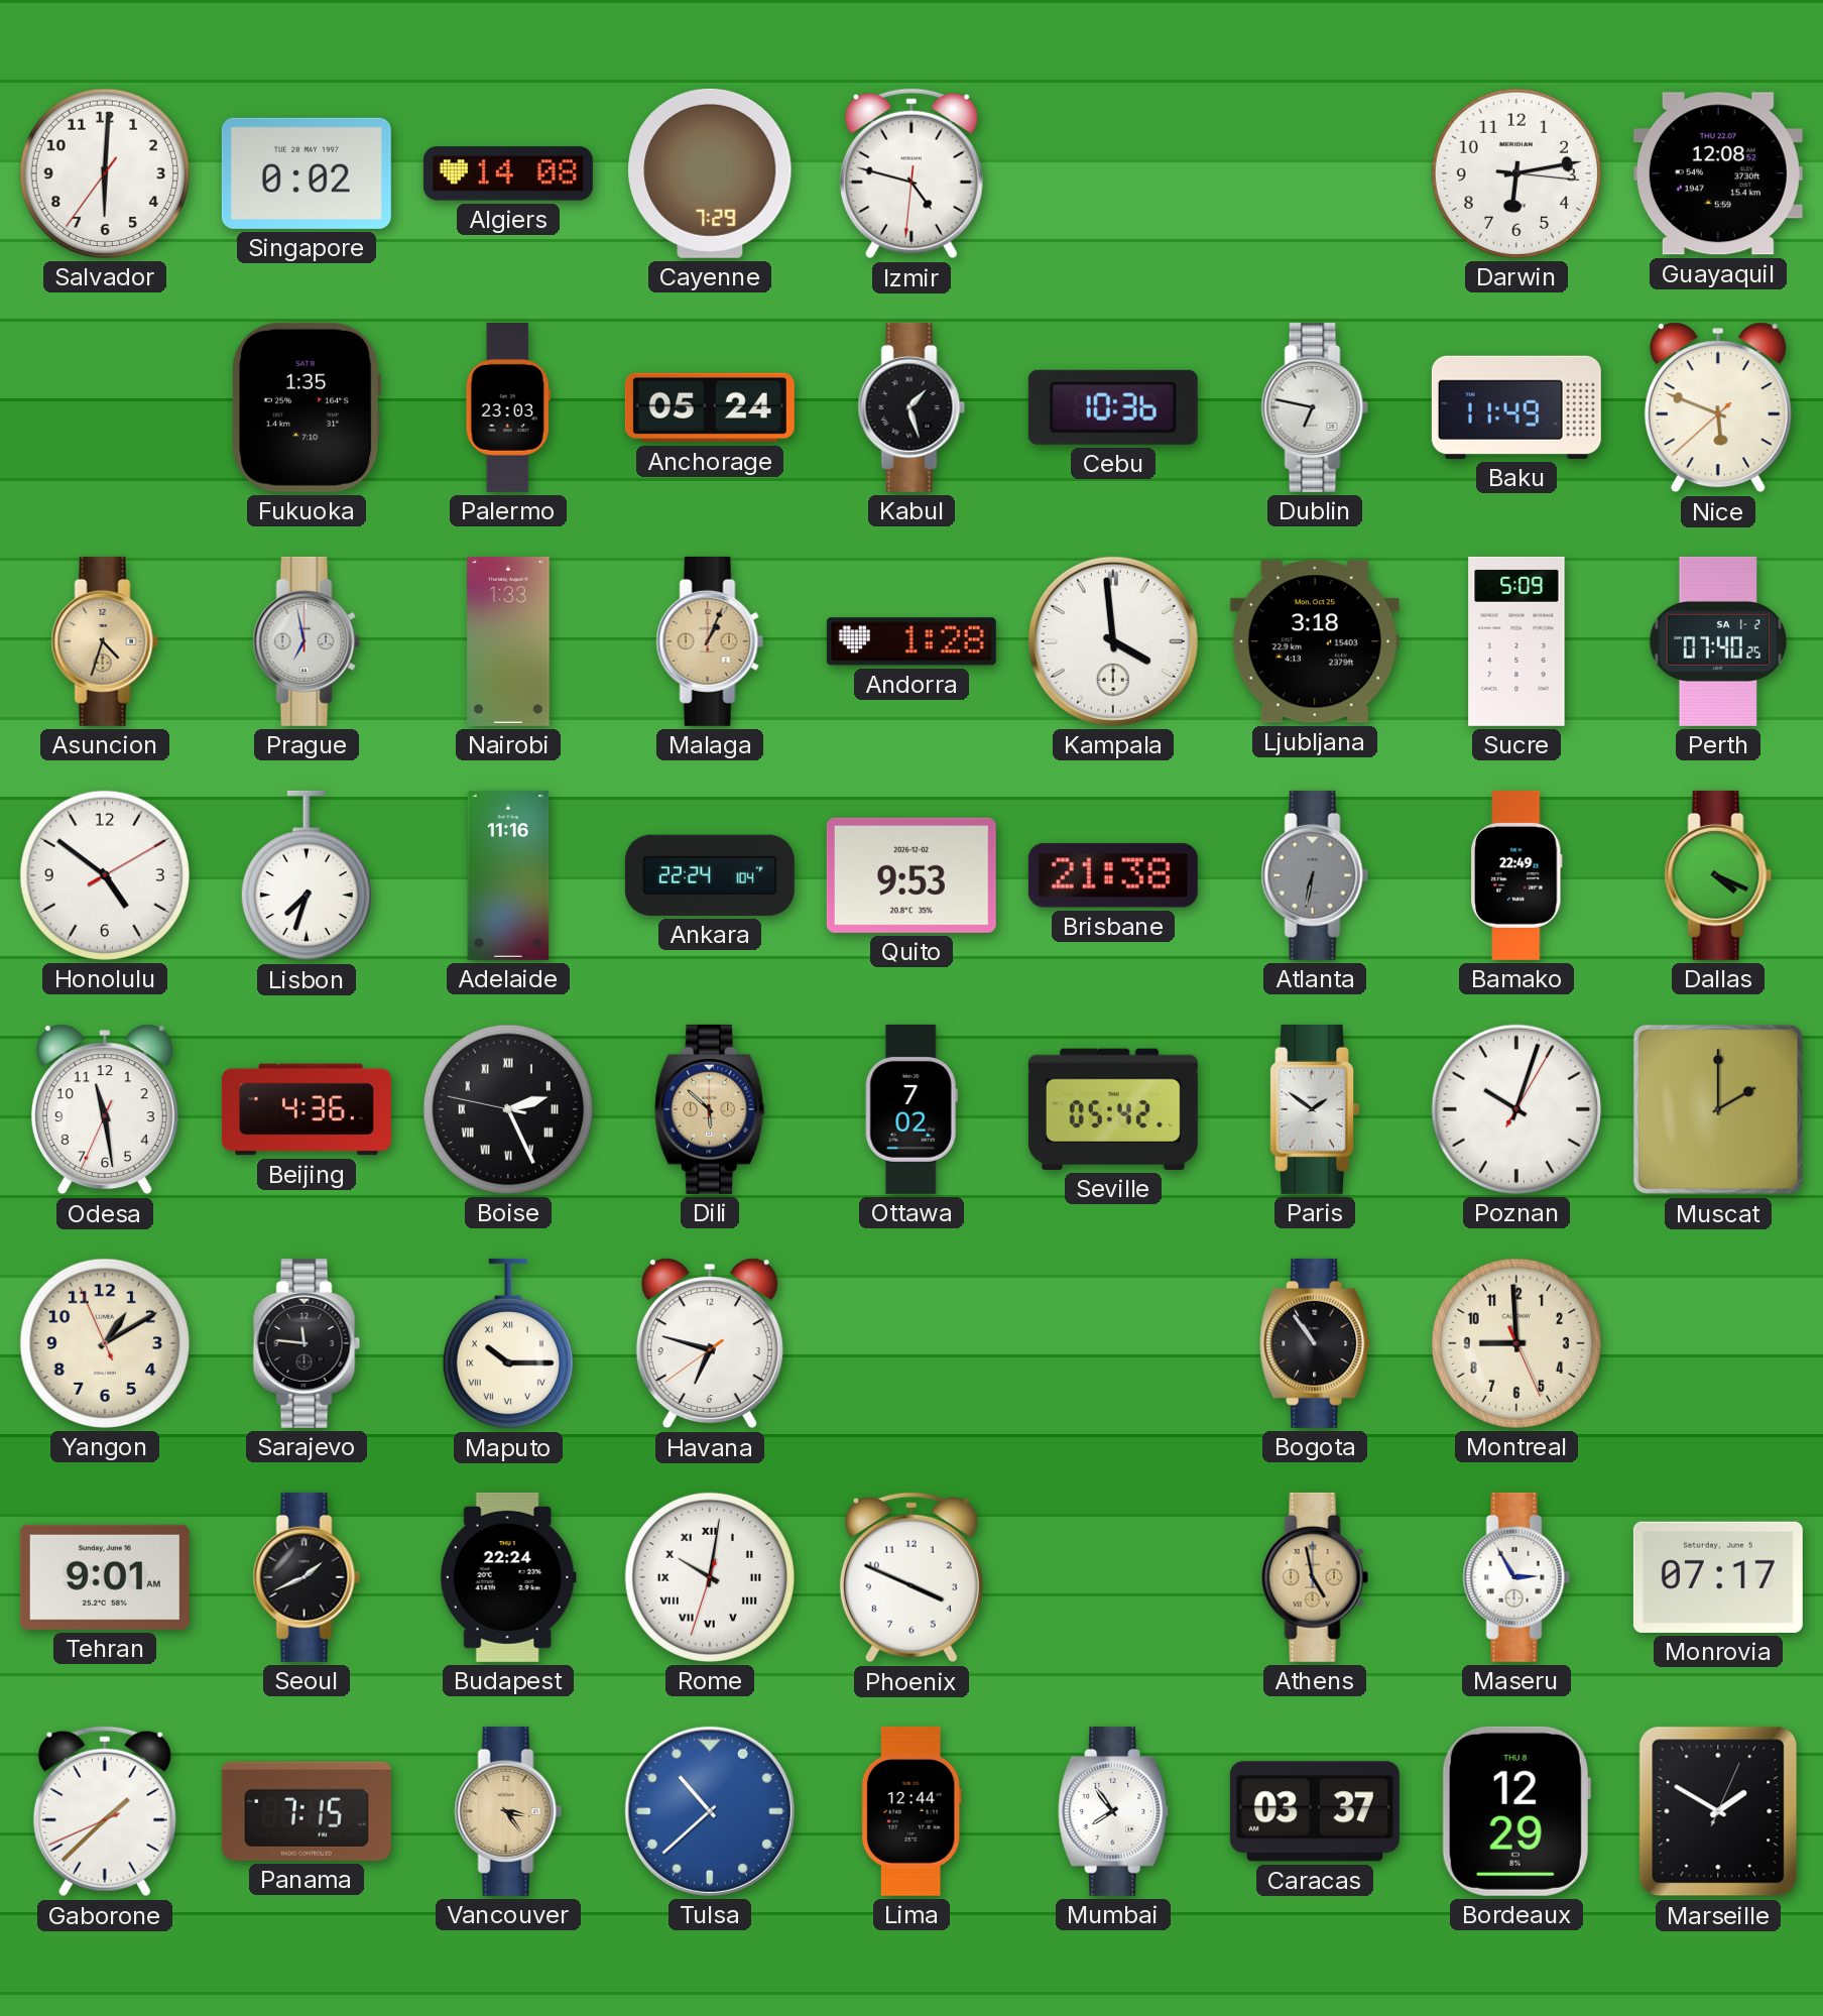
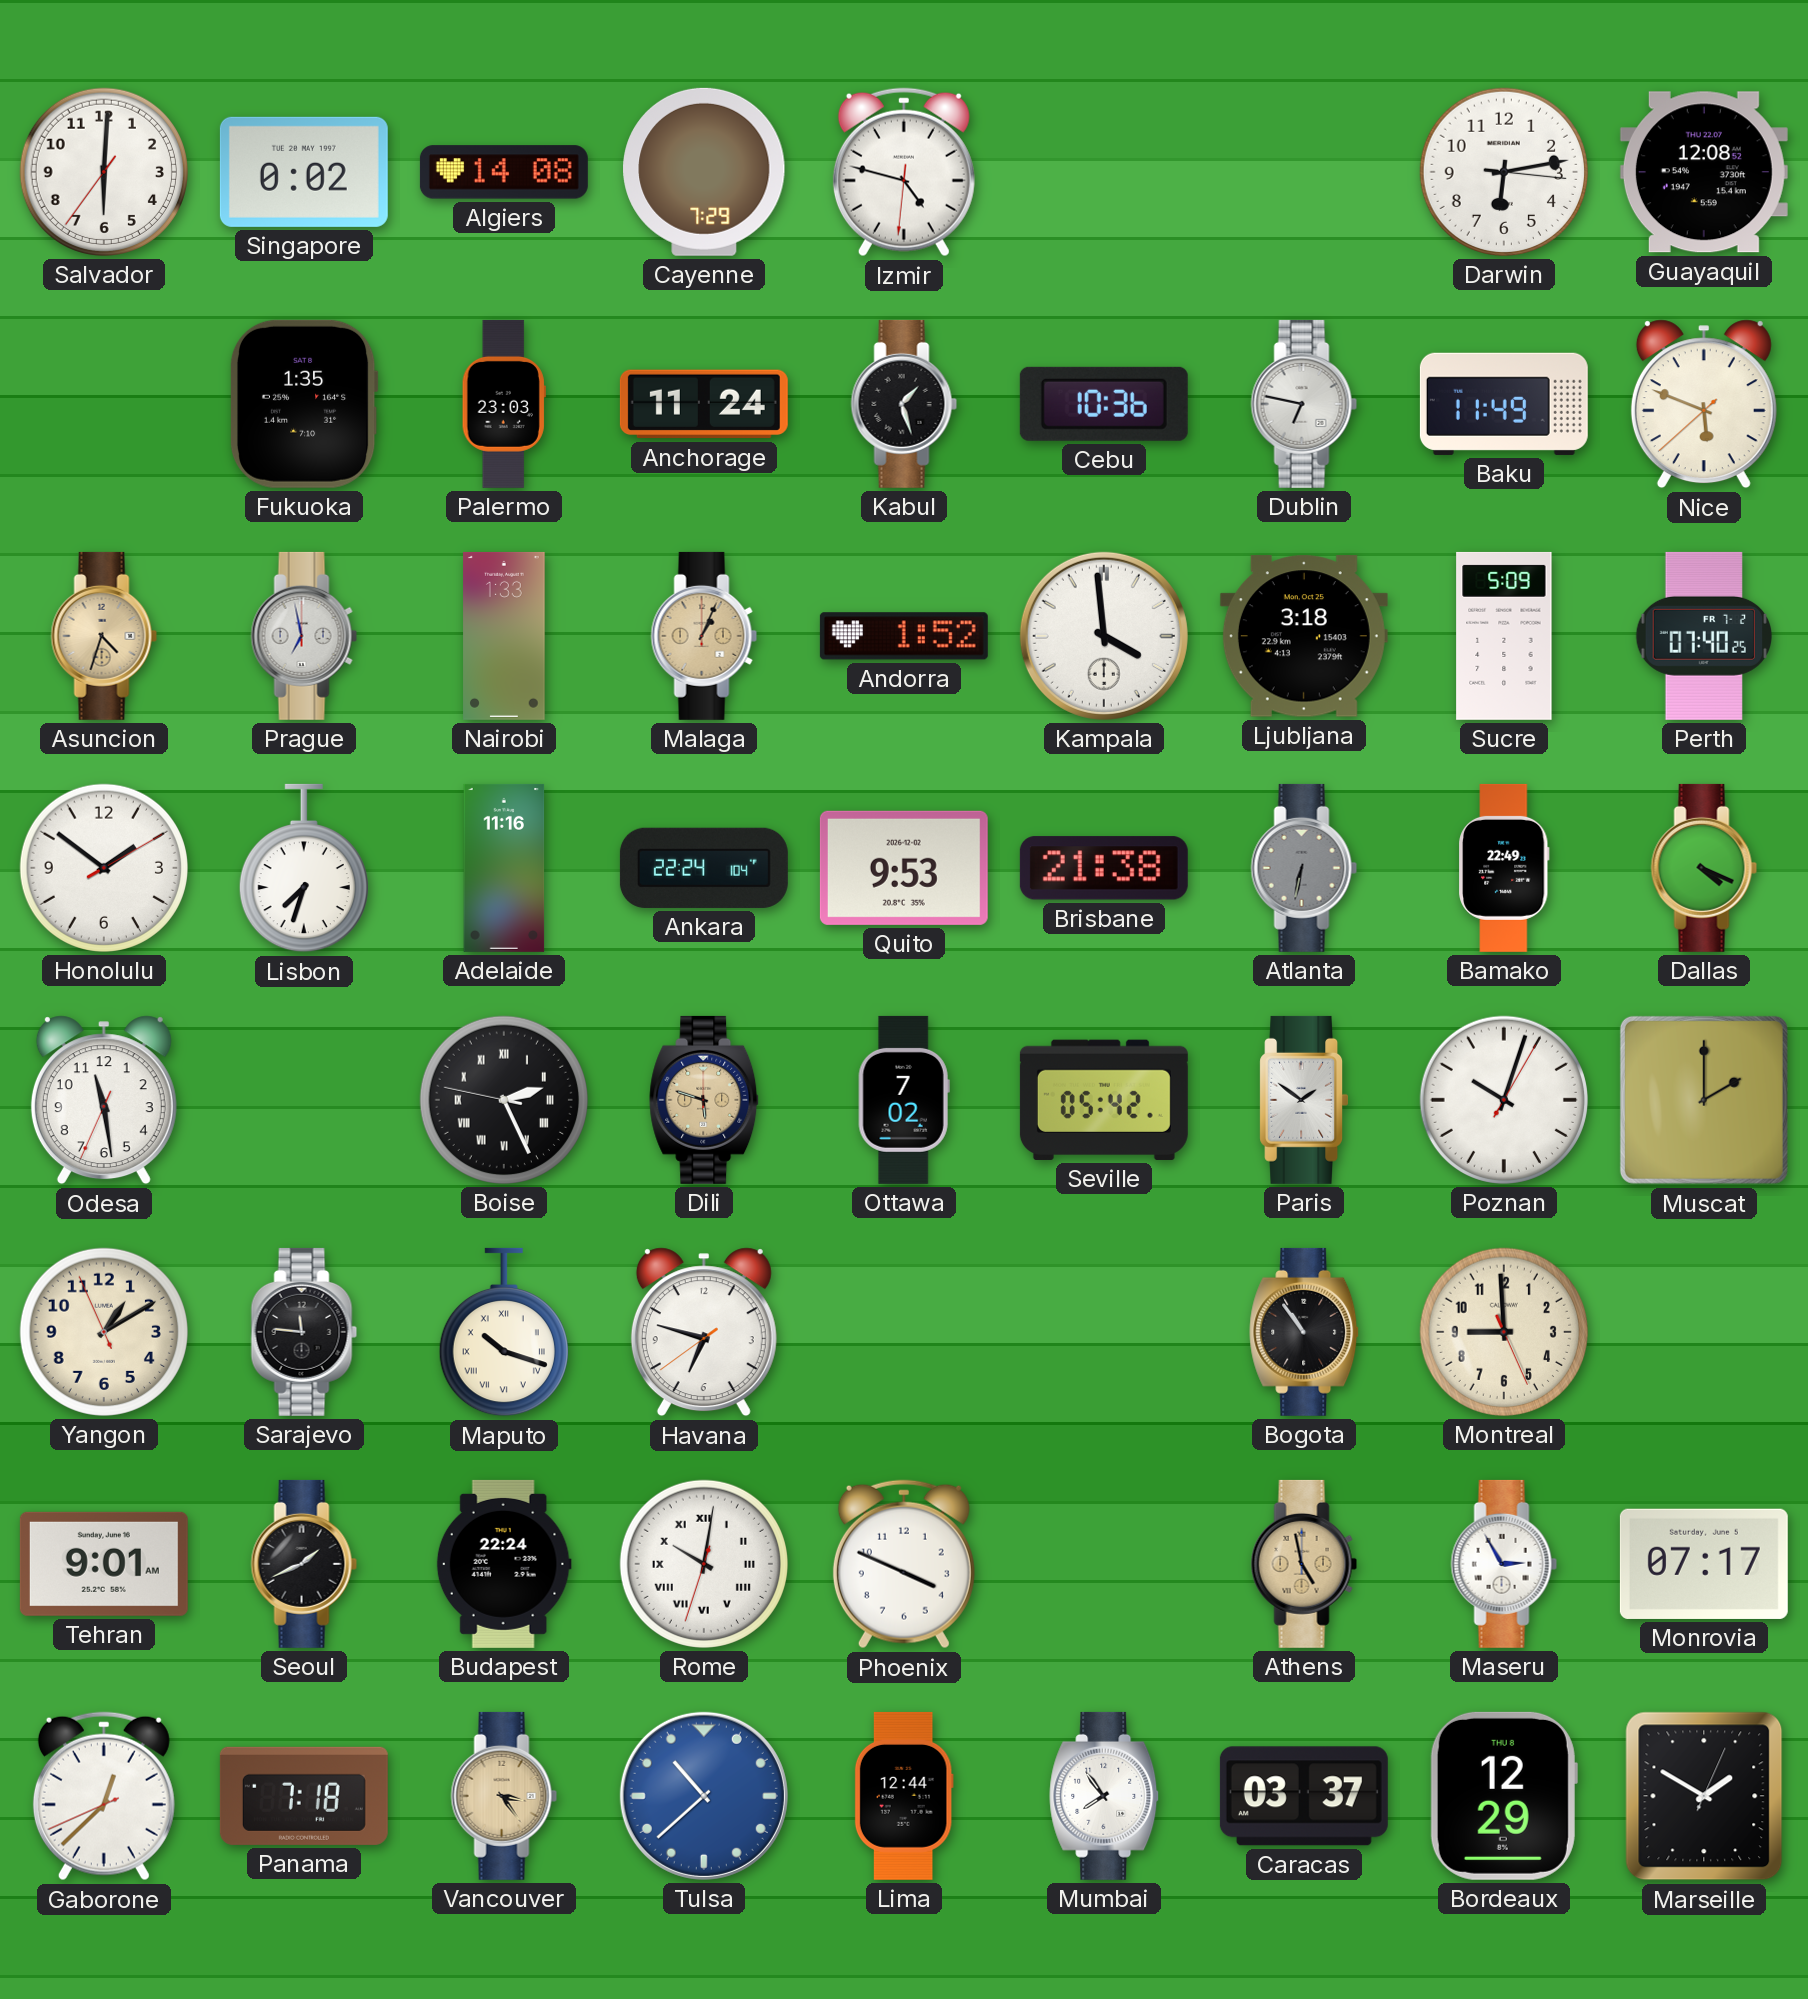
Anchorage: 05:24 -> 11:24 (704, 404)
Andorra: 1:28 -> 1:52 (904, 636)
Perth date: SA 1-2 -> FR 7-2 (1703, 636)
Honolulu: 4:51 -> 1:51 (104, 868)
Beijing: 4:36 -> none (307, 1109)
Dili: 5:52 -> 5:48 (705, 1100)
Maputo: 10:15 -> 10:18 (504, 1332)
Gaborone: 1:37 -> 12:37 (104, 1796)
Panama: 7:15 -> 7:18 (304, 1796)
